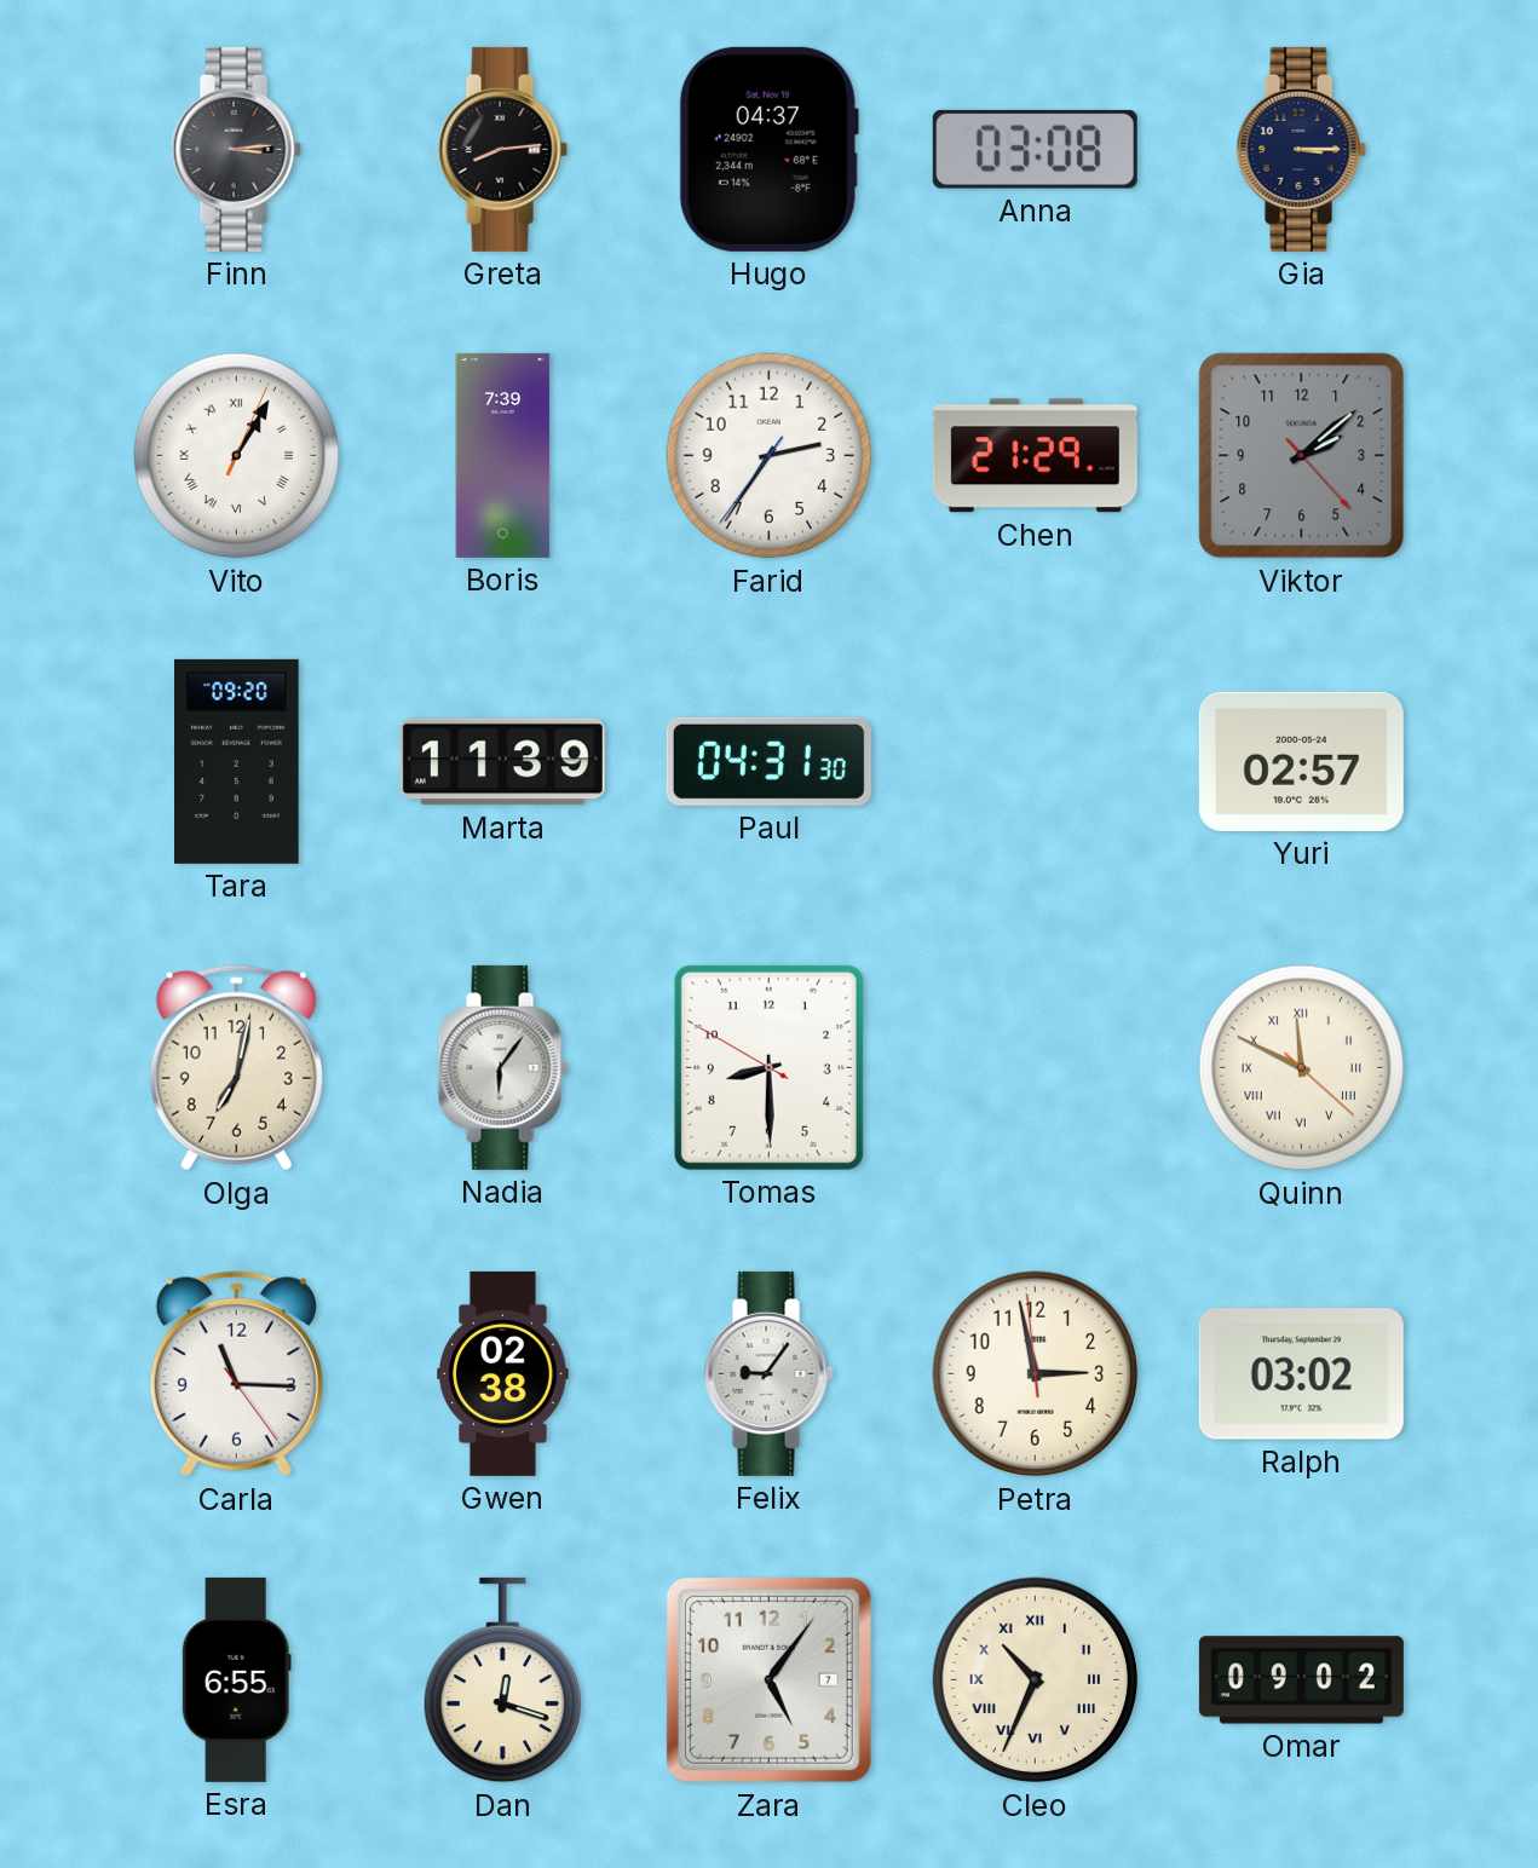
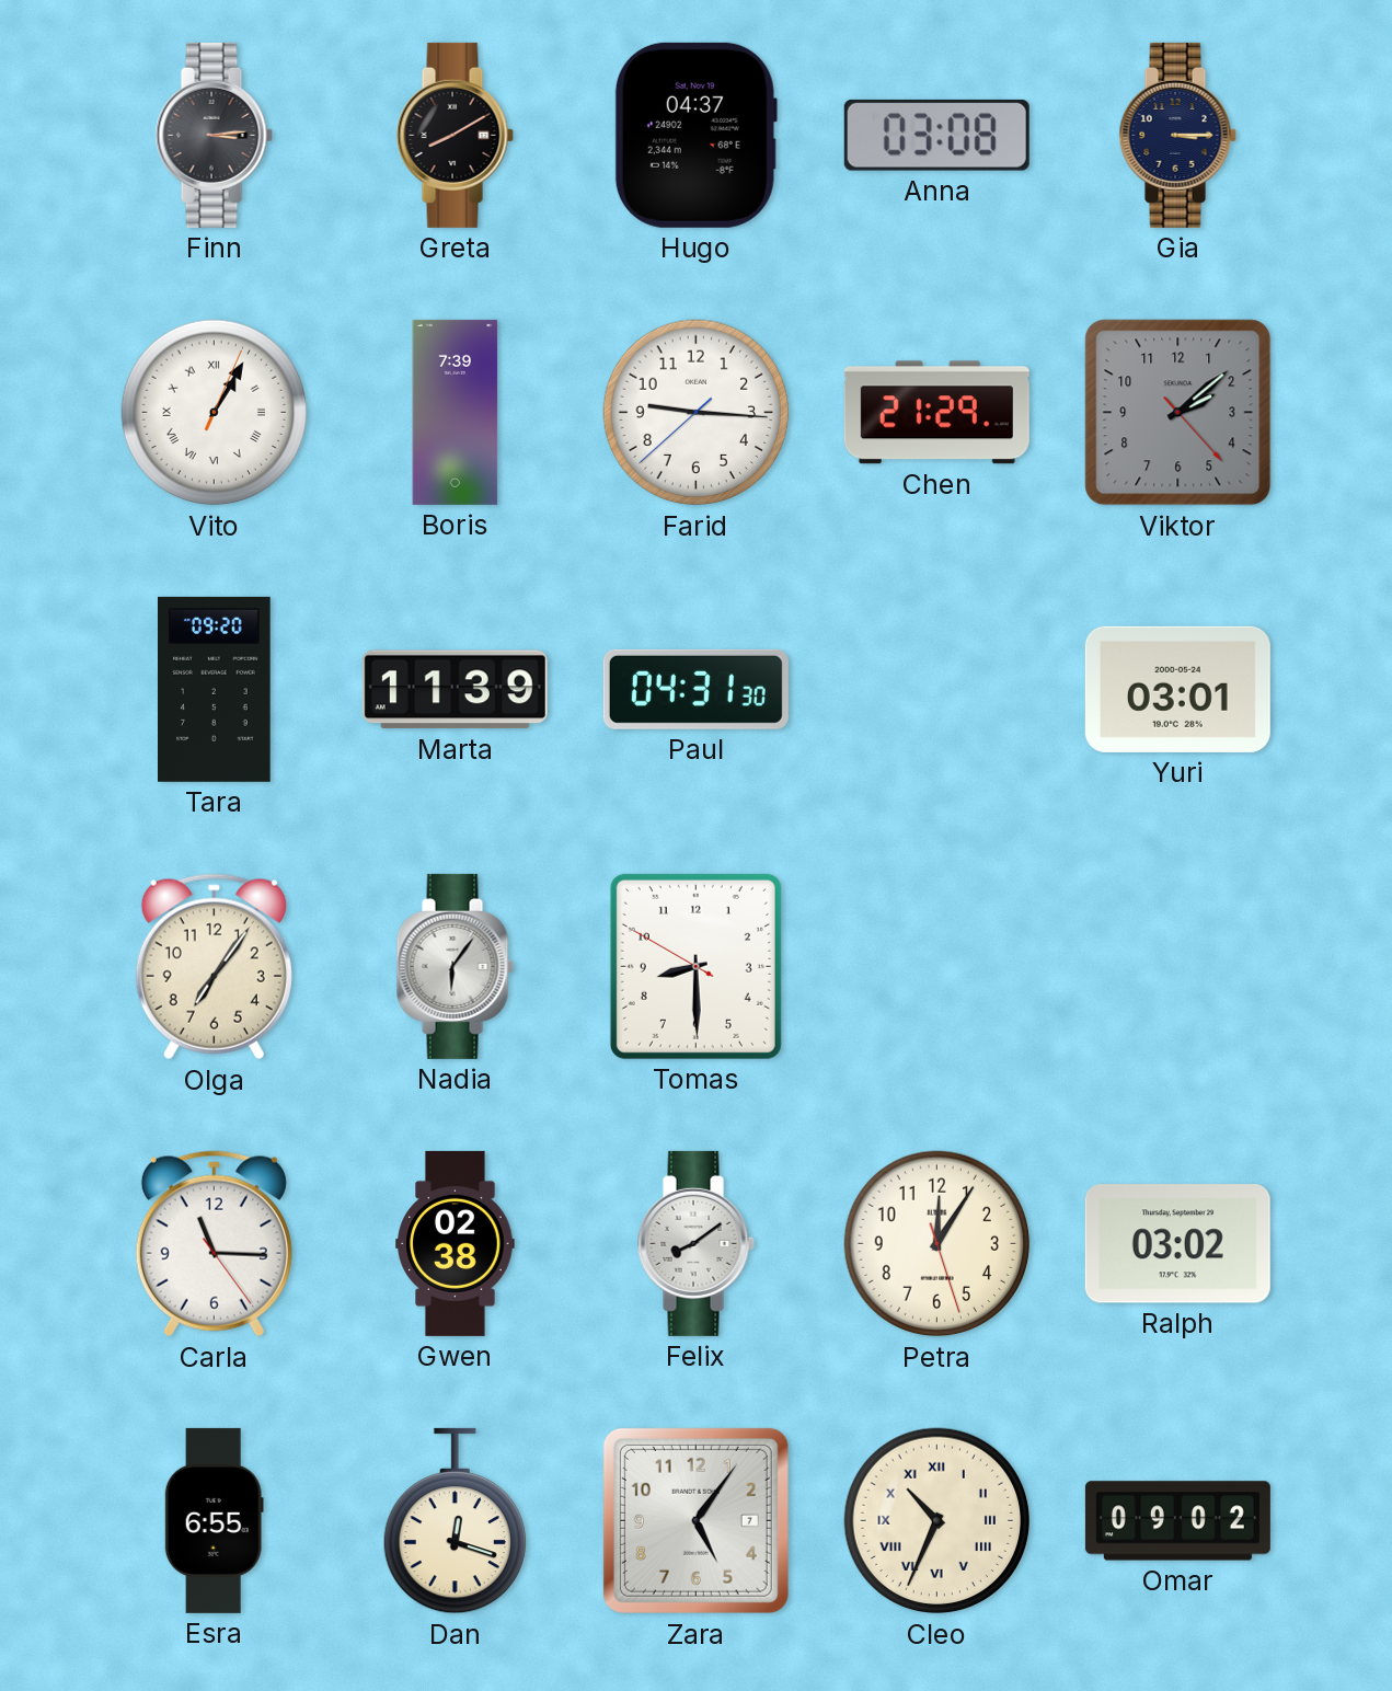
Greta: 8:14 -> 8:10 (455, 135)
Farid: 2:35 -> 9:15 (697, 413)
Yuri: 02:57 -> 03:01 (1177, 689)
Olga: 7:02 -> 7:06 (214, 967)
Quinn: 11:49 -> none (1302, 1068)
Felix: 9:06 -> 8:09 (695, 1243)
Petra: 2:57 -> 12:05 (937, 1244)
